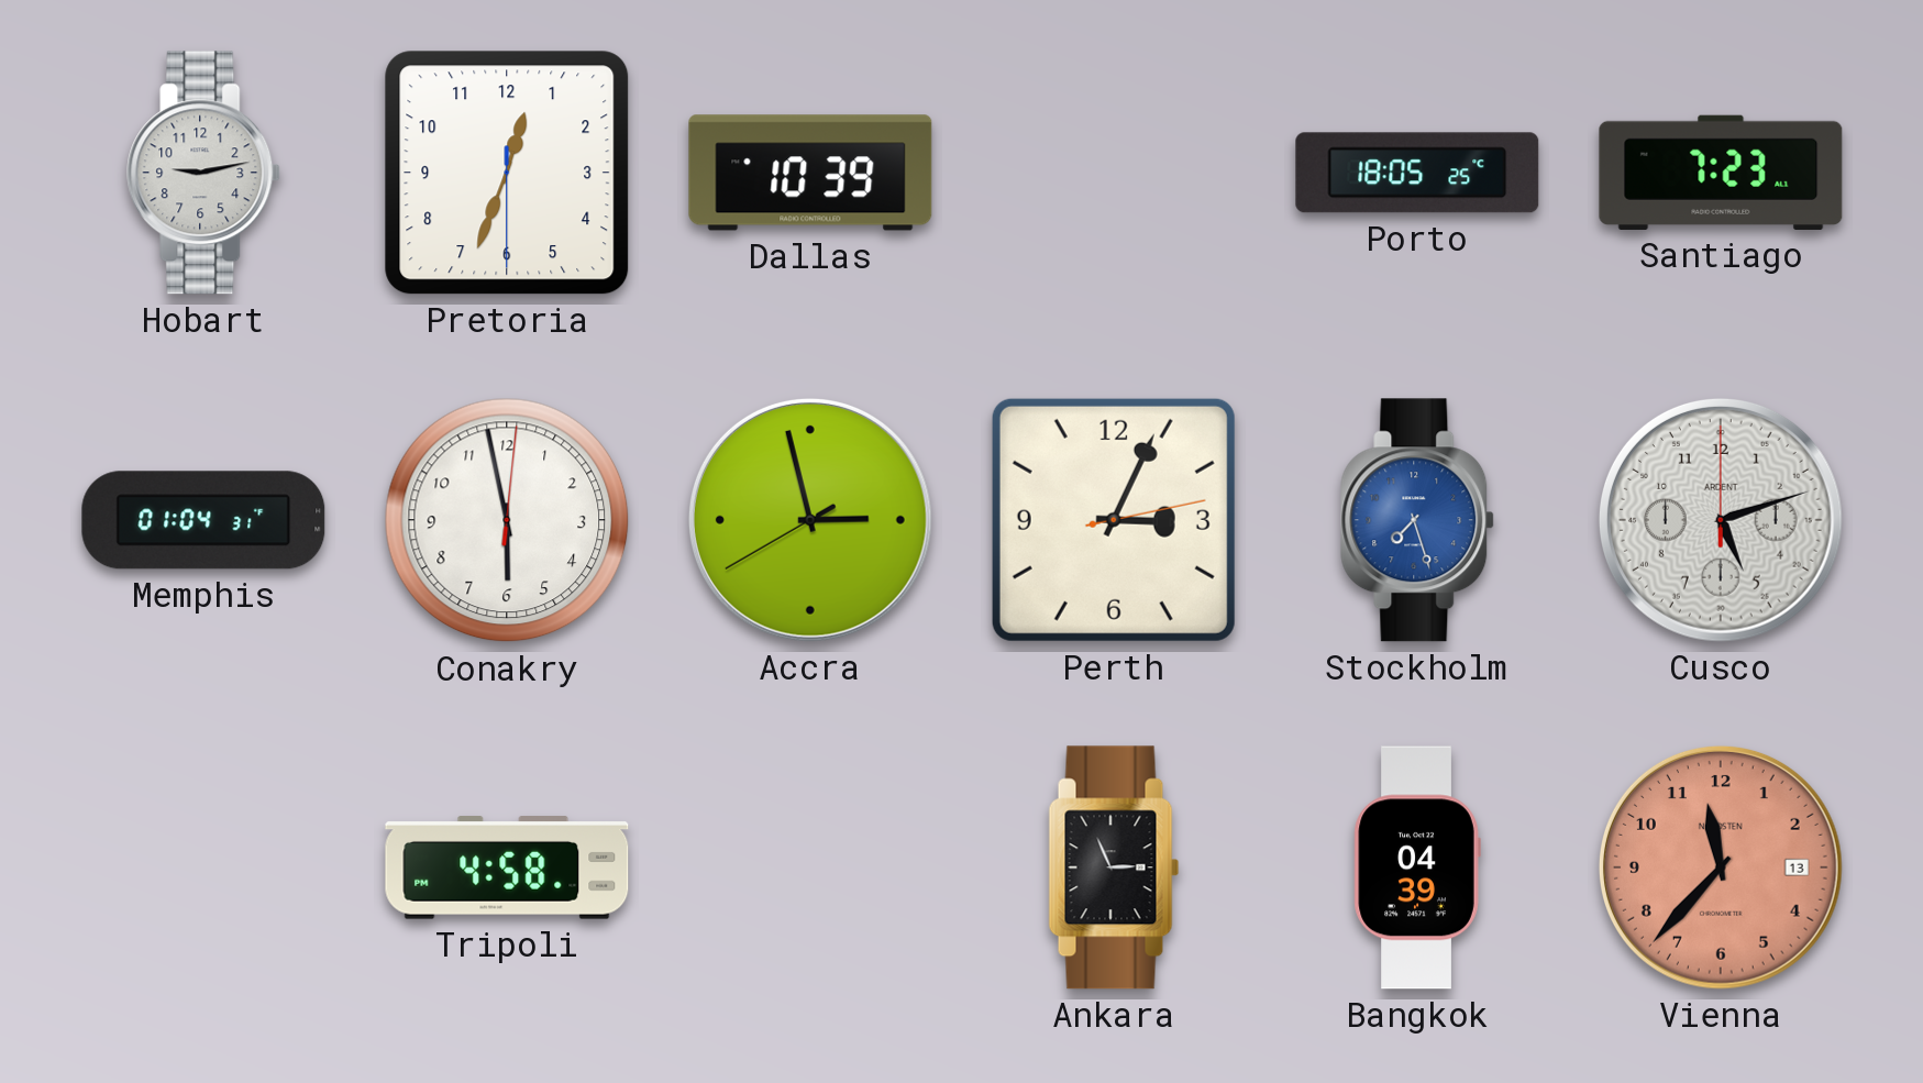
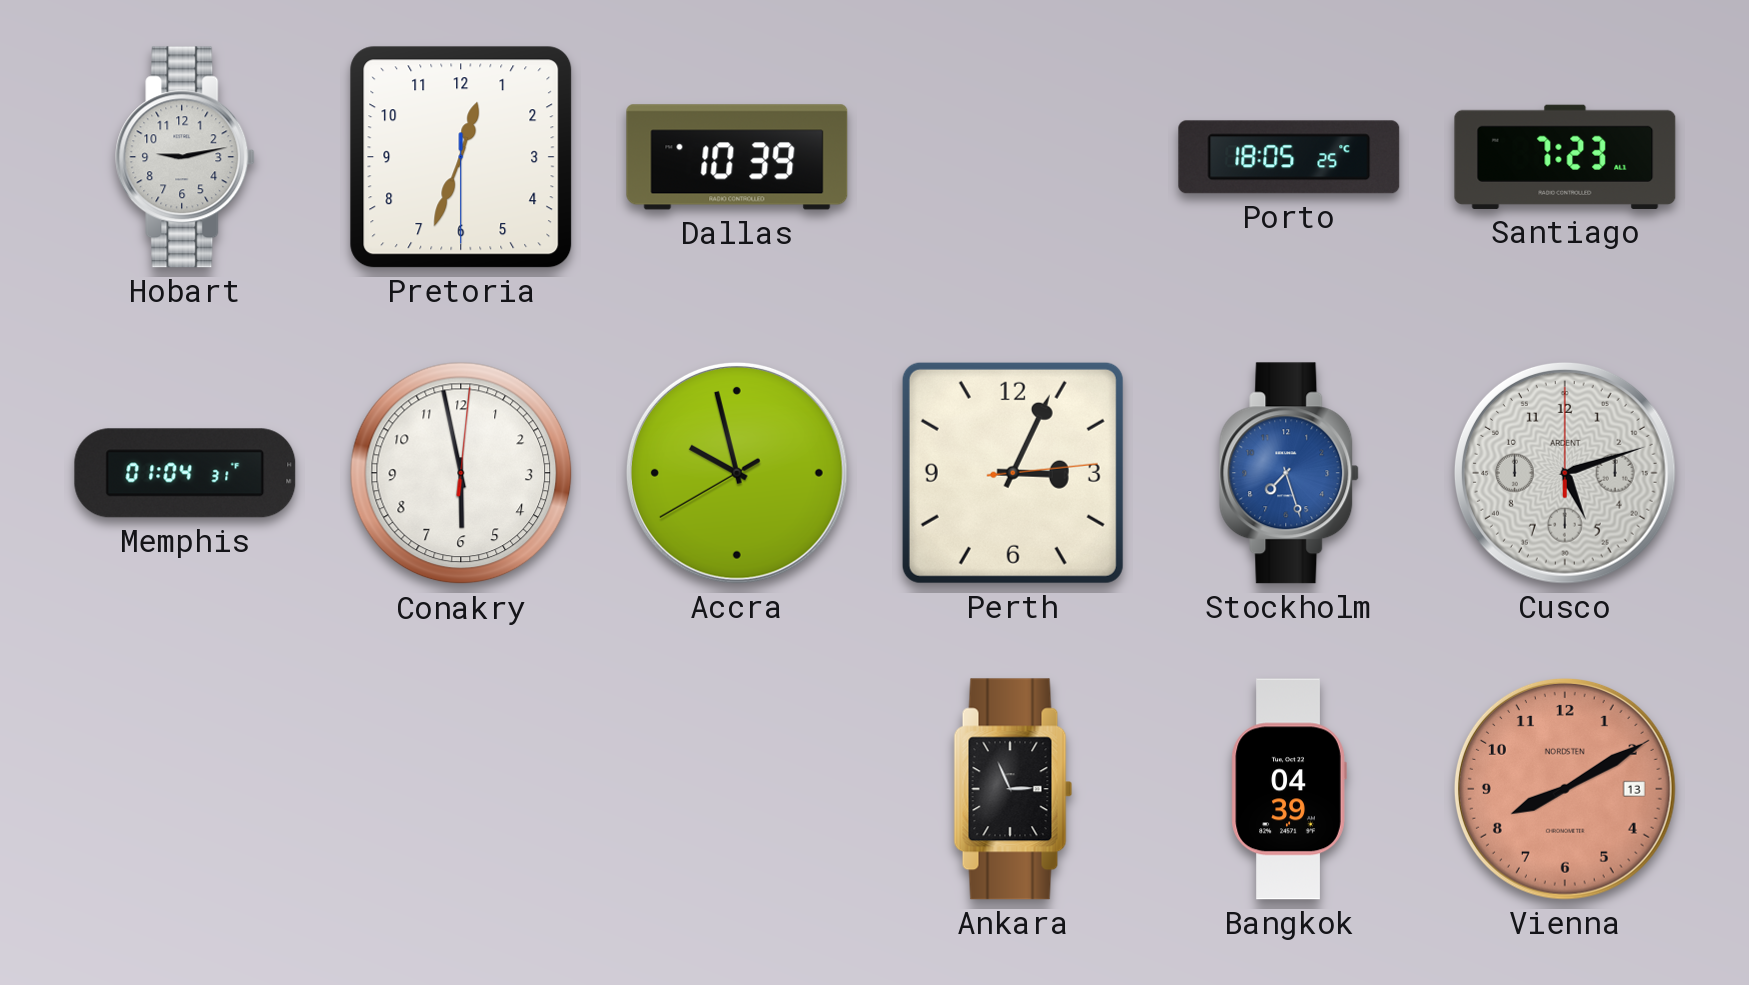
Accra: 2:57 -> 9:57 (737, 473)
Perth: 3:04:13 -> 3:04:14 (1013, 473)
Tripoli: 4:58 -> none (507, 867)
Vienna: 11:37 -> 8:10 (1565, 789)
